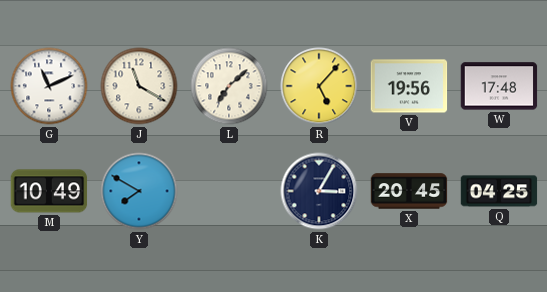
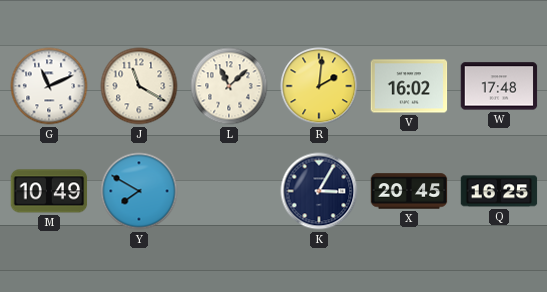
L: 7:08 -> 11:08 (229, 86)
R: 5:07 -> 2:01 (319, 86)
V: 19:56 -> 16:02 (409, 86)
Q: 04:25 -> 16:25 (499, 191)
